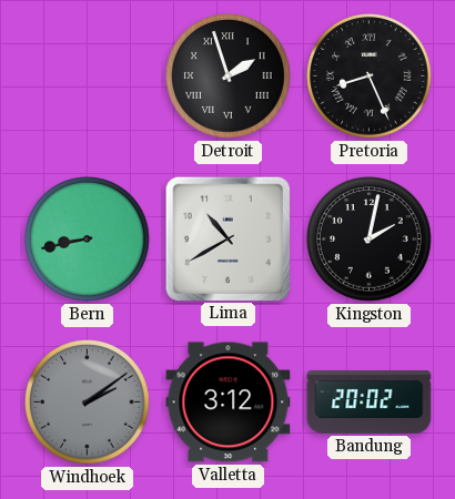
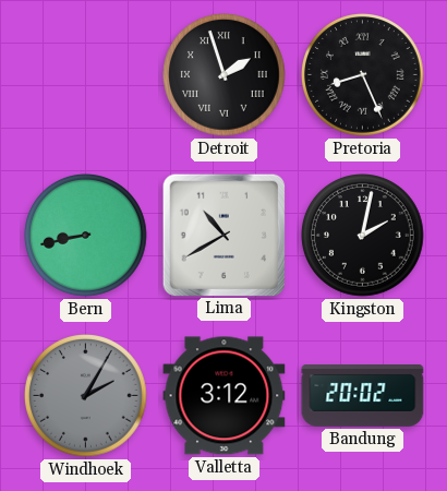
Windhoek: 2:09 -> 2:05 (86, 396)
